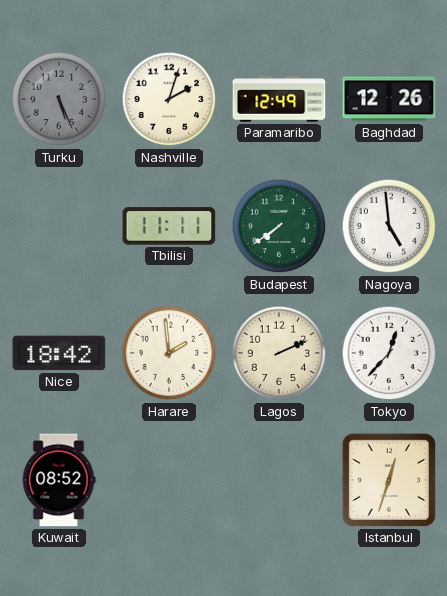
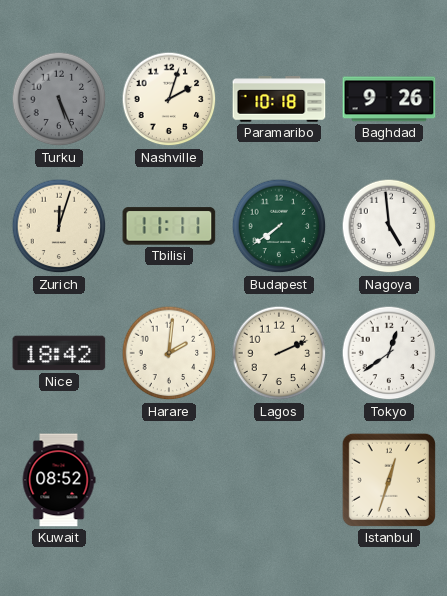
Paramaribo: 12:49 -> 10:18 (279, 99)
Baghdad: 12:26 -> 9:26 (389, 99)
Zurich: none -> 12:03 (59, 226)
Harare: 1:59 -> 2:01 (169, 353)
Tokyo: 12:37 -> 12:39 (389, 353)
